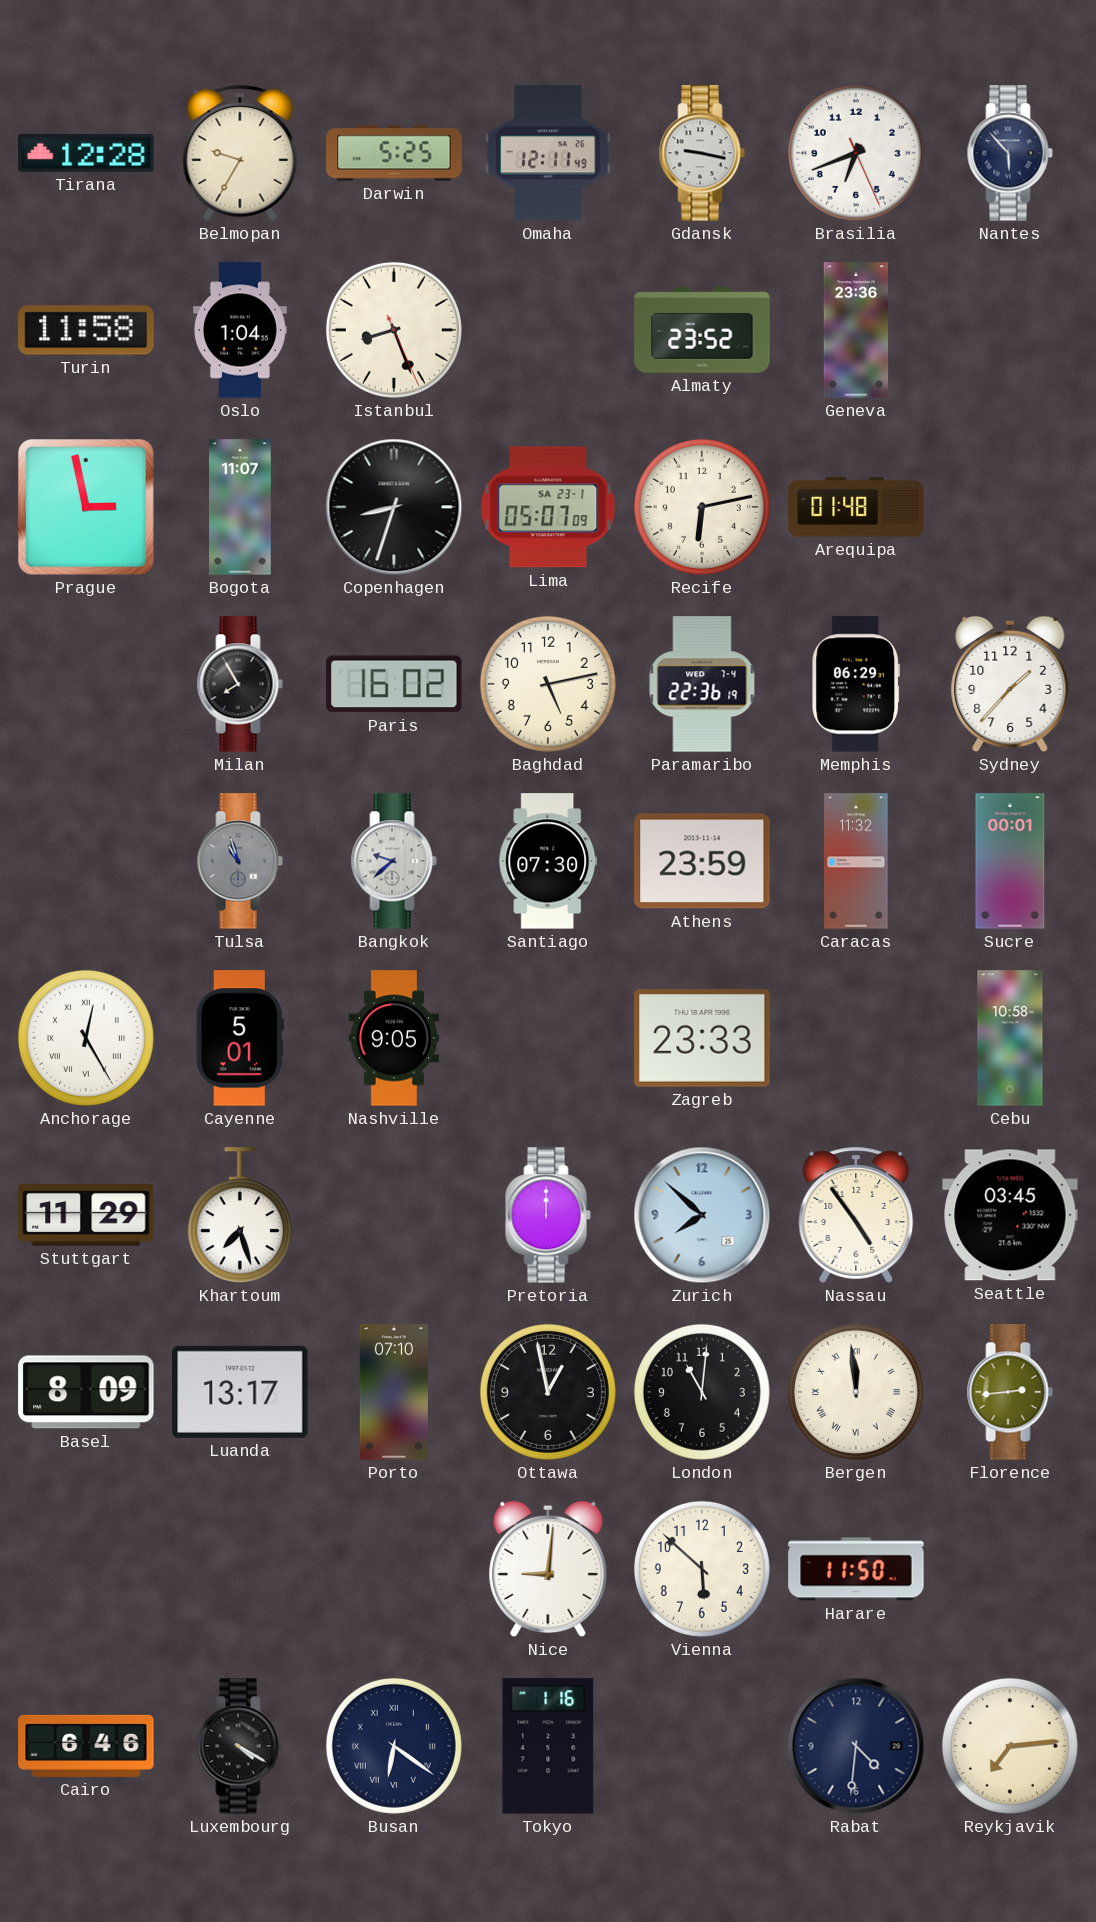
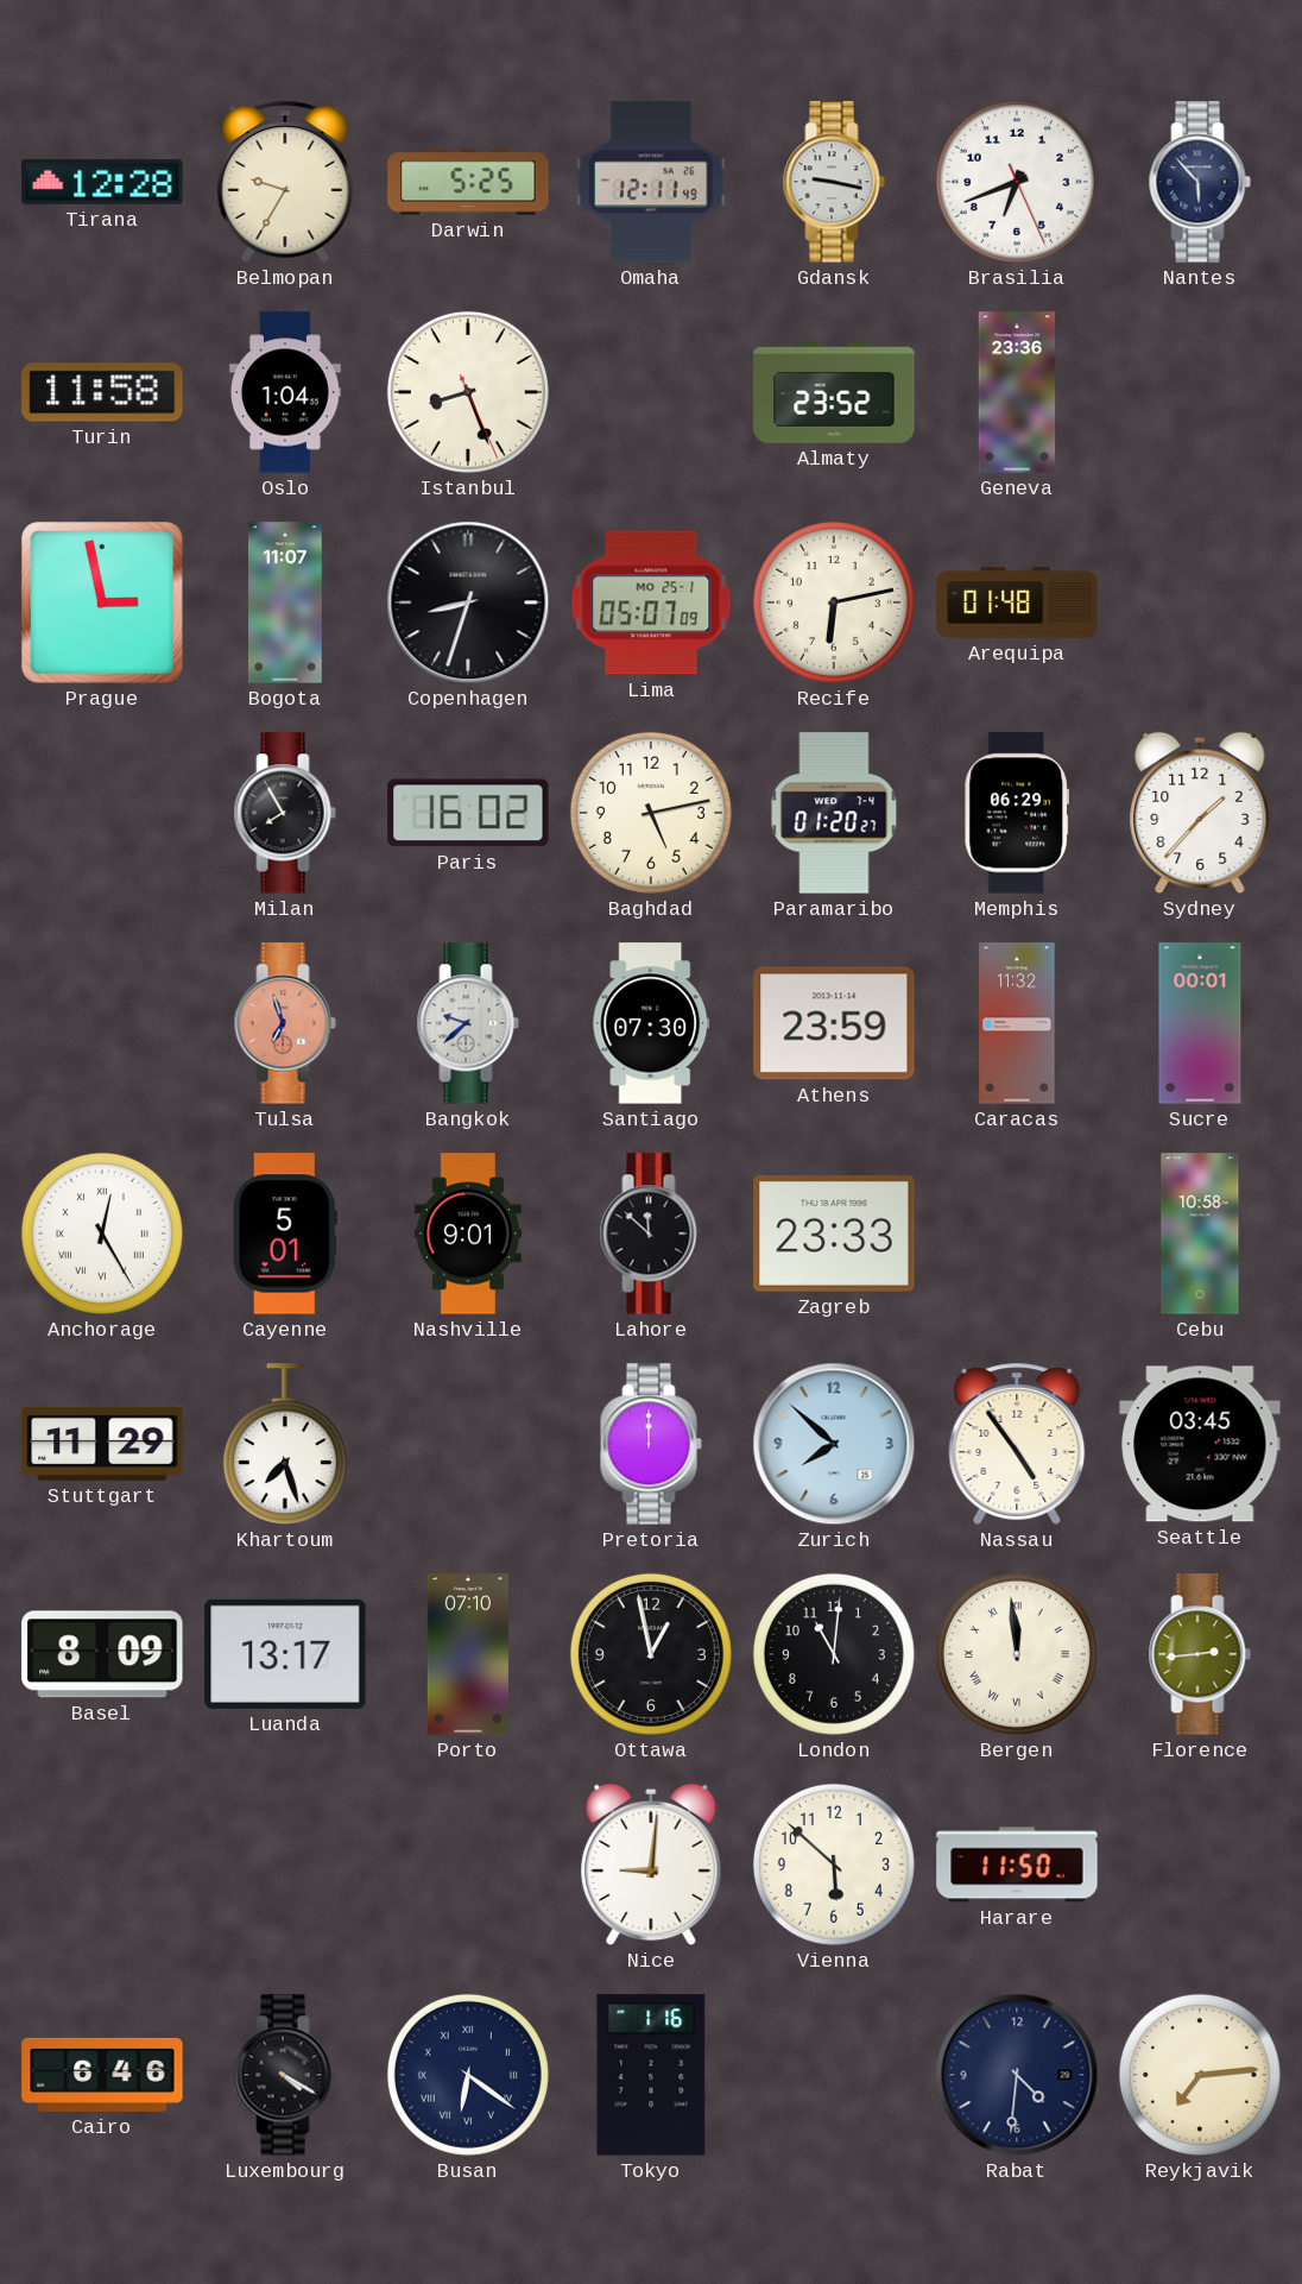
Lima date: SA 23-1 -> MO 25-1 (651, 602)
Paramaribo: 22:36 -> 01:20 (834, 813)
Tulsa: 10:57 -> 6:57 (285, 1023)
Tulsa dial: grey -> salmon (285, 1023)
Nashville: 9:05 -> 9:01 (468, 1234)
Lahore: none -> 11:52 (651, 1234)
